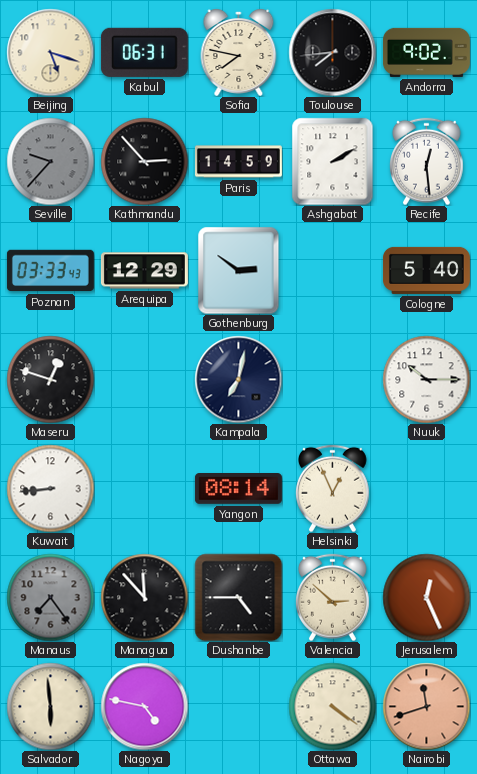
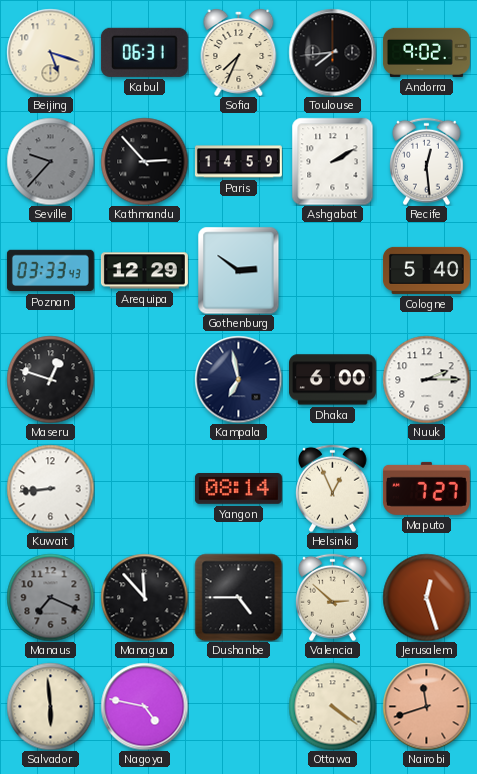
Sofia: 7:47 -> 7:34 (239, 53)
Kampala: 7:02 -> 6:58 (238, 379)
Dhaka: none -> 6:00 (332, 380)
Nuuk: 10:15 -> 2:15 (426, 379)
Maputo: none -> 7:27 (426, 488)
Manaus: 7:24 -> 7:19 (50, 597)
Jerusalem: 12:26 -> 12:27 (426, 597)
